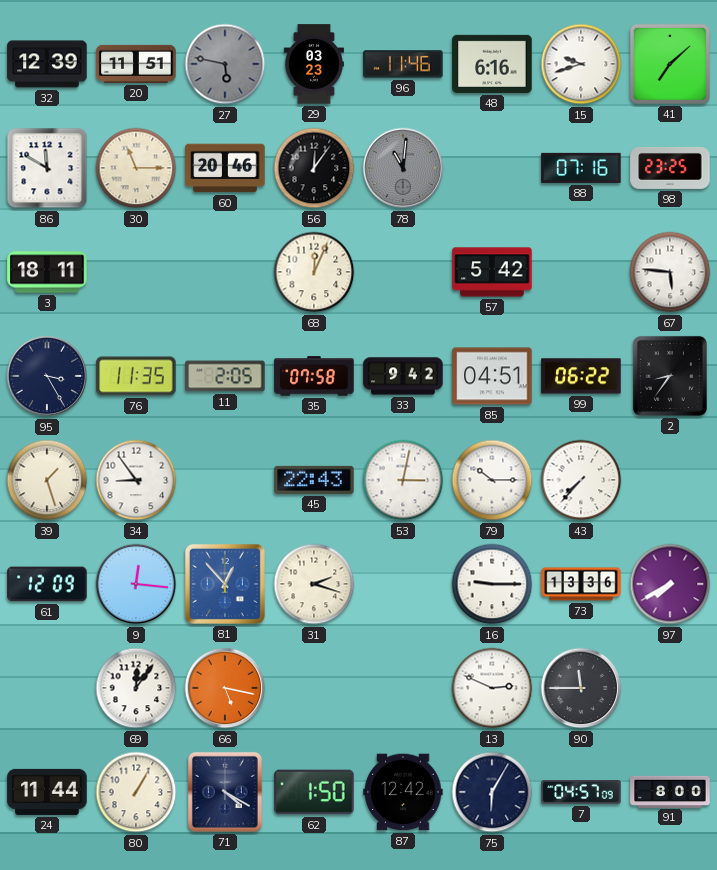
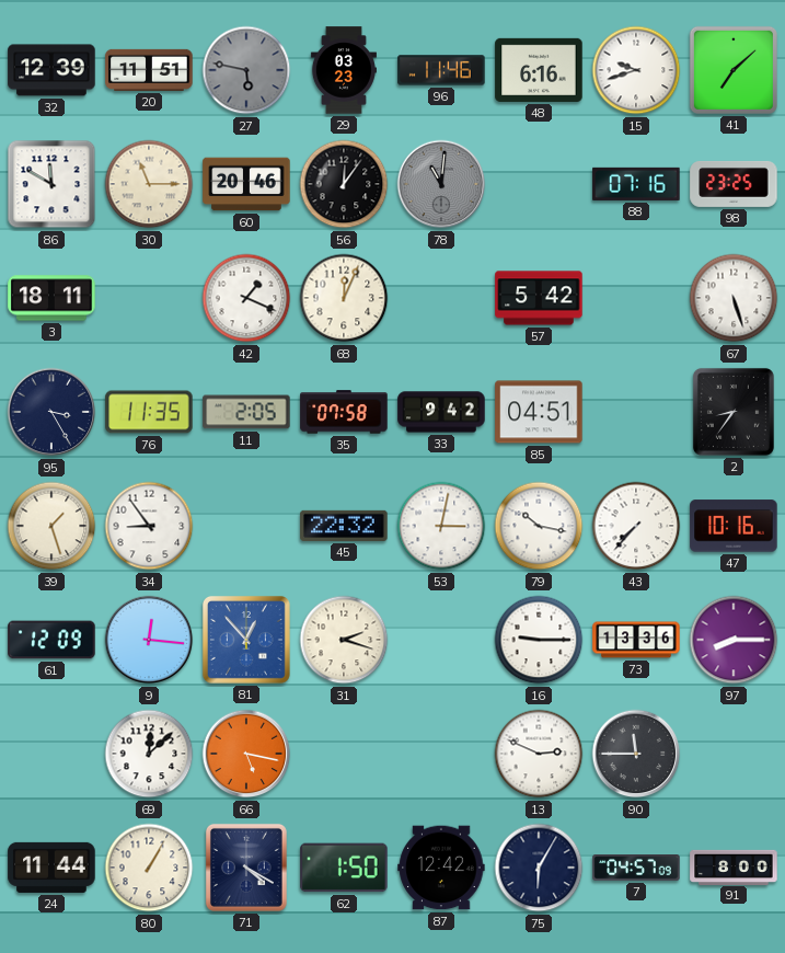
42: none -> 1:19 (246, 298)
67: 5:46 -> 5:27 (734, 298)
99: 06:22 -> none (581, 376)
45: 22:43 -> 22:32 (344, 526)
79: 10:15 -> 10:17 (539, 526)
47: none -> 10:16 (734, 526)
97: 7:40 -> 8:15 (734, 640)
69: 12:06 -> 12:08 (149, 754)
